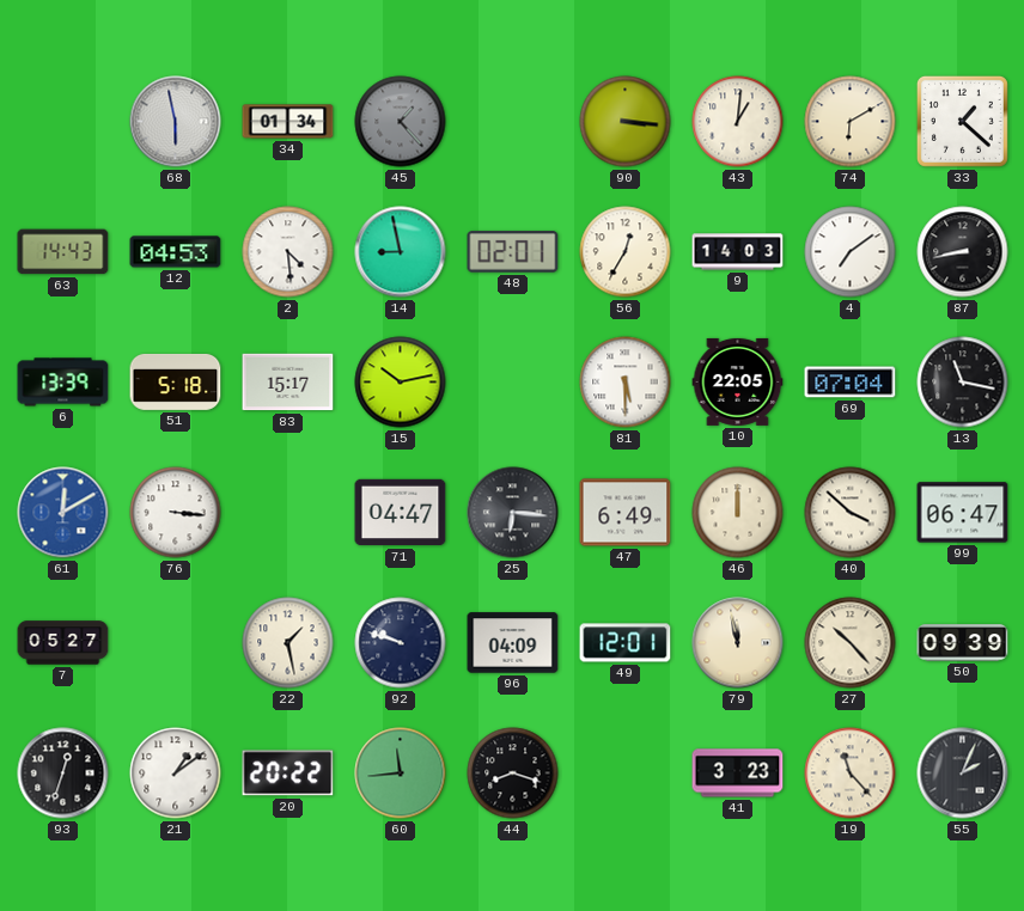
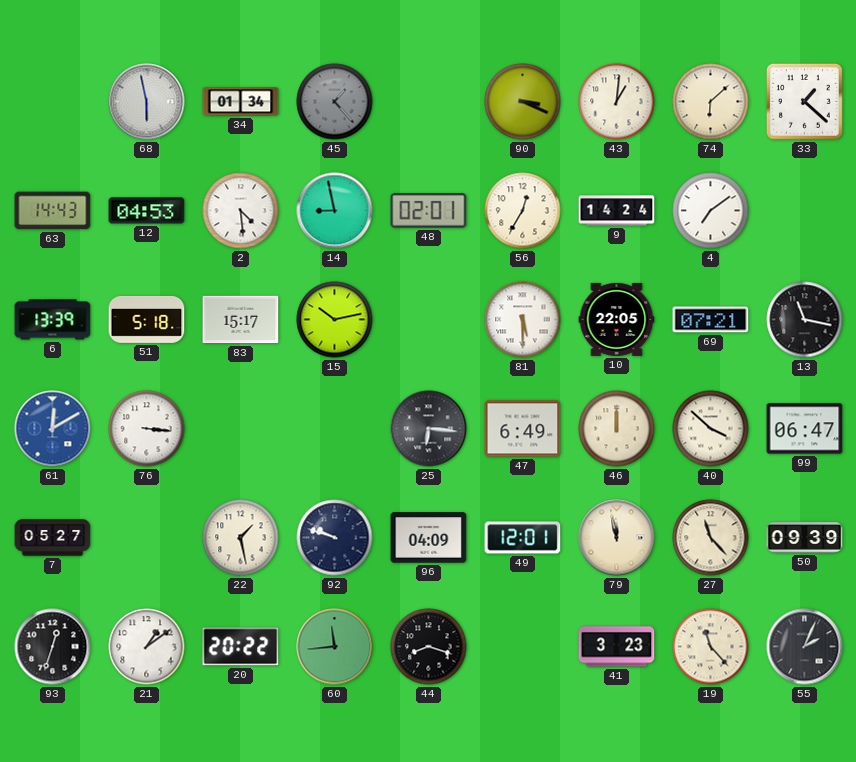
90: 3:16 -> 3:19 (523, 102)
74: 6:10 -> 6:08 (711, 102)
9: 14:03 -> 14:24 (617, 211)
87: 8:43 -> none (963, 252)
69: 07:04 -> 07:21 (711, 320)
71: 04:47 -> none (401, 513)
27: 10:23 -> 11:23 (711, 538)
